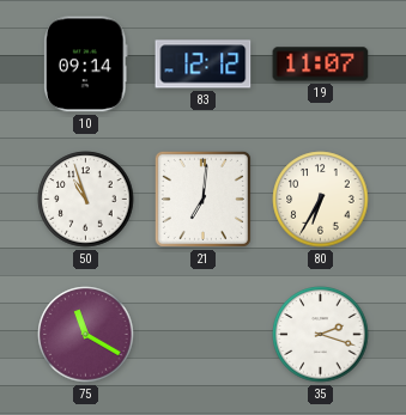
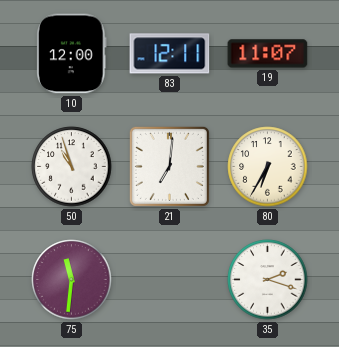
10: 09:14 -> 12:00 (72, 54)
83: 12:12 -> 12:11 (170, 54)
75: 11:20 -> 11:31 (72, 280)
